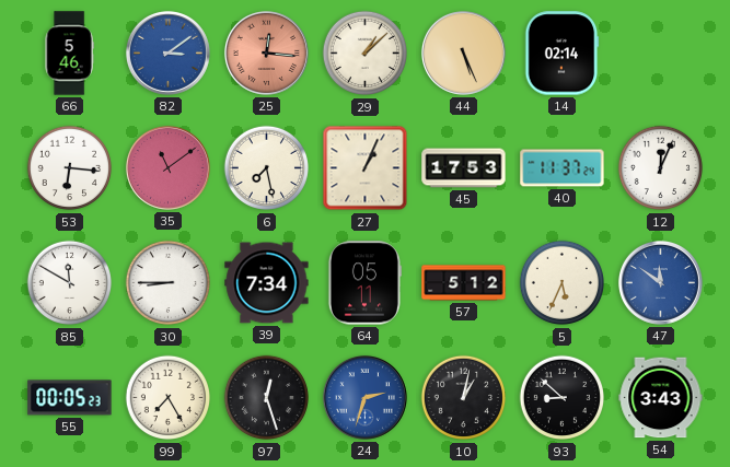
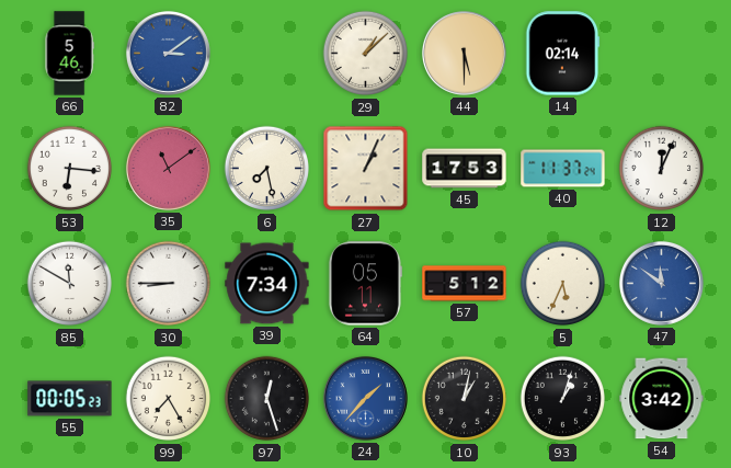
25: 12:16 -> none (266, 52)
44: 5:26 -> 5:30 (464, 53)
24: 2:33 -> 1:37 (365, 398)
93: 8:52 -> 1:03 (563, 399)
54: 3:43 -> 3:42 (662, 399)
